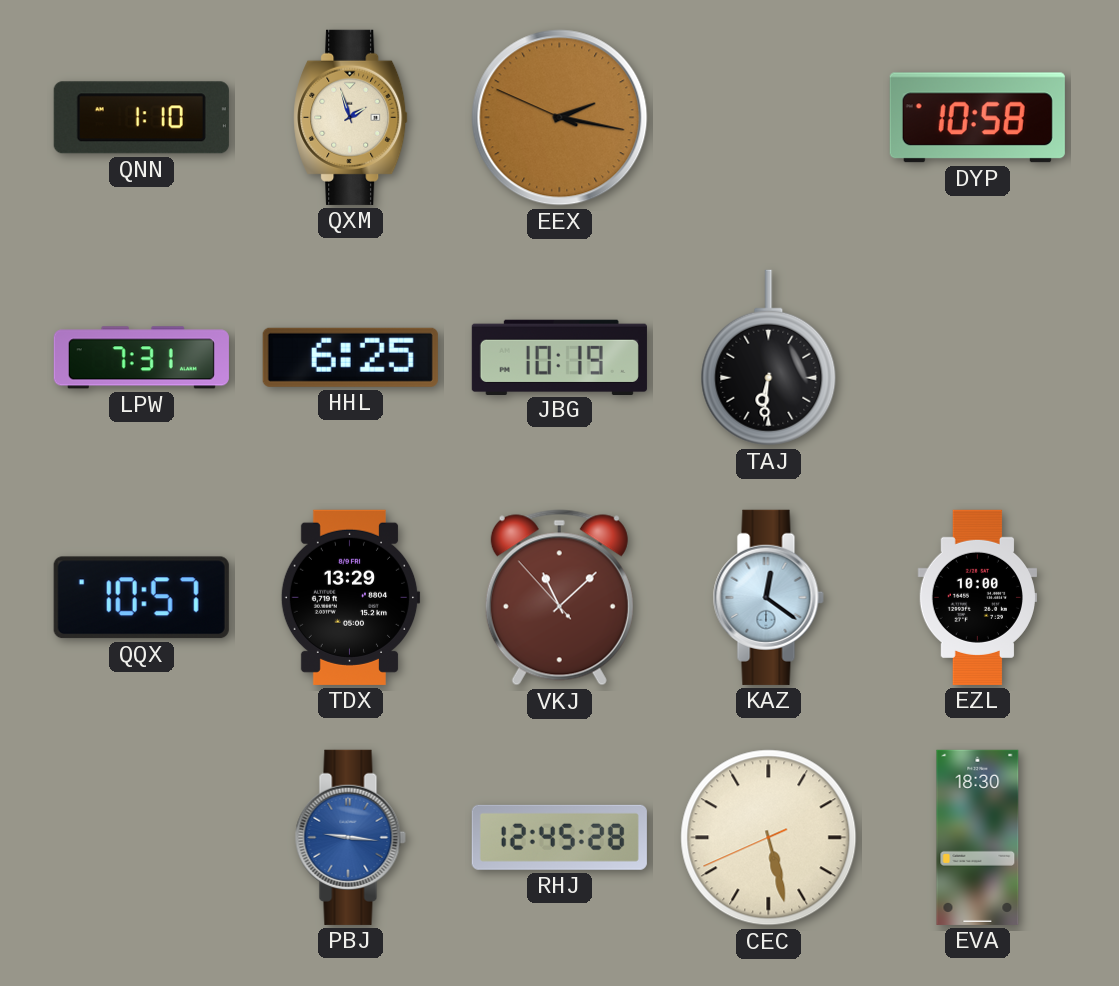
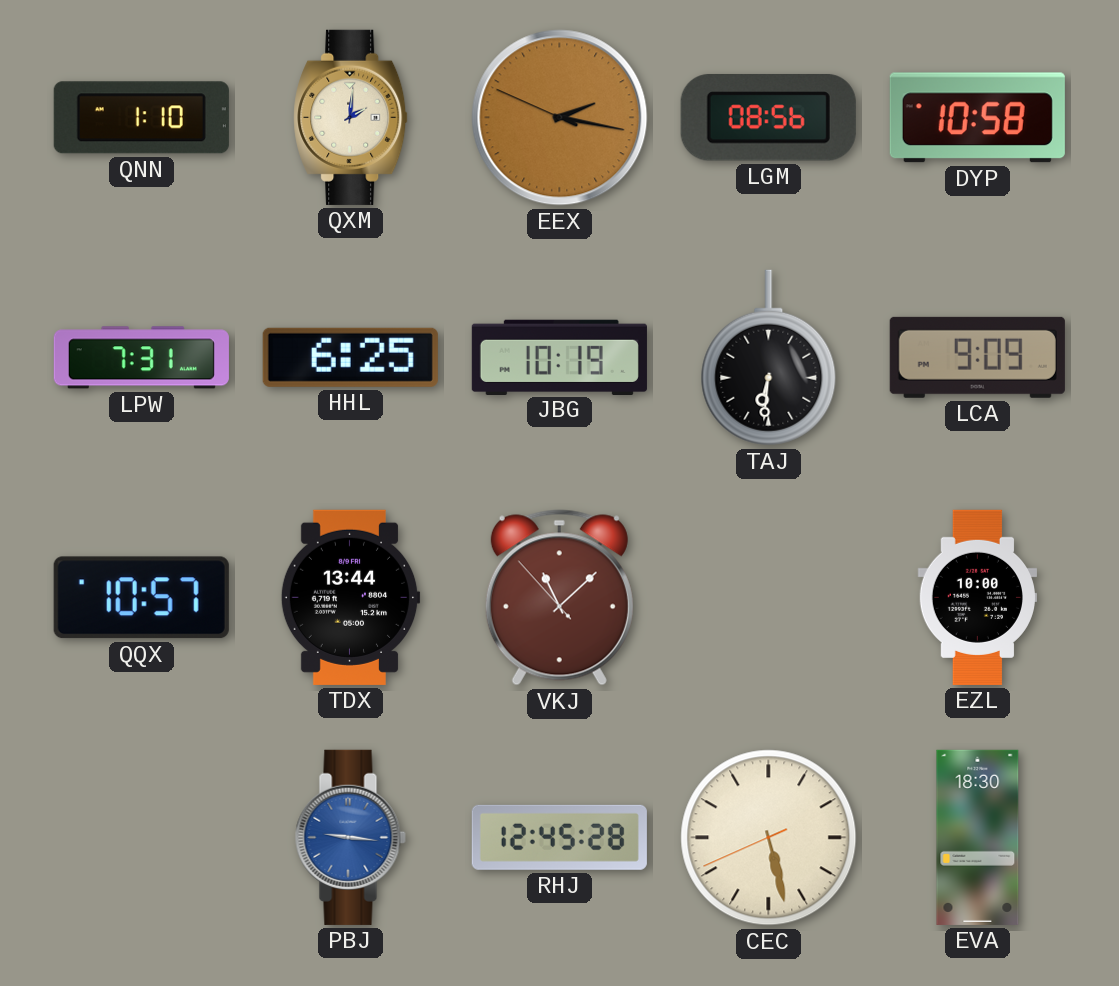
QXM: 1:57 -> 2:01 (351, 117)
LGM: none -> 08:56 (768, 117)
LCA: none -> 9:09 (977, 357)
TDX: 13:29 -> 13:44 (350, 597)
KAZ: 12:21 -> none (768, 597)
